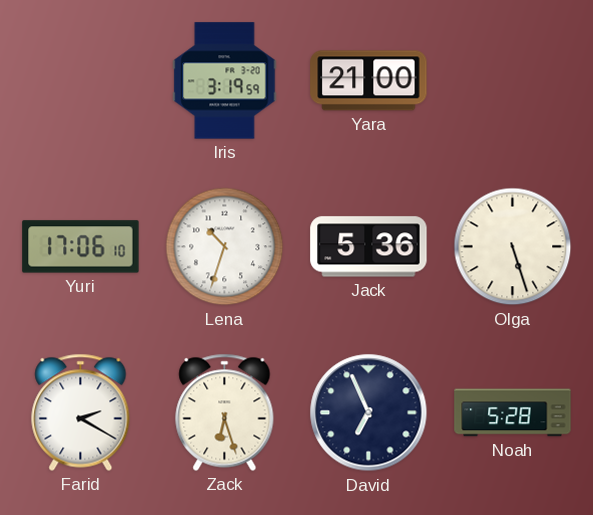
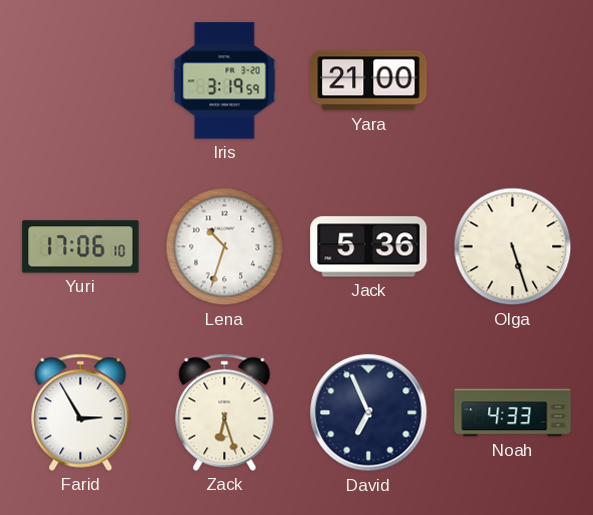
Farid: 2:20 -> 2:55 (81, 412)
Noah: 5:28 -> 4:33 (513, 413)
